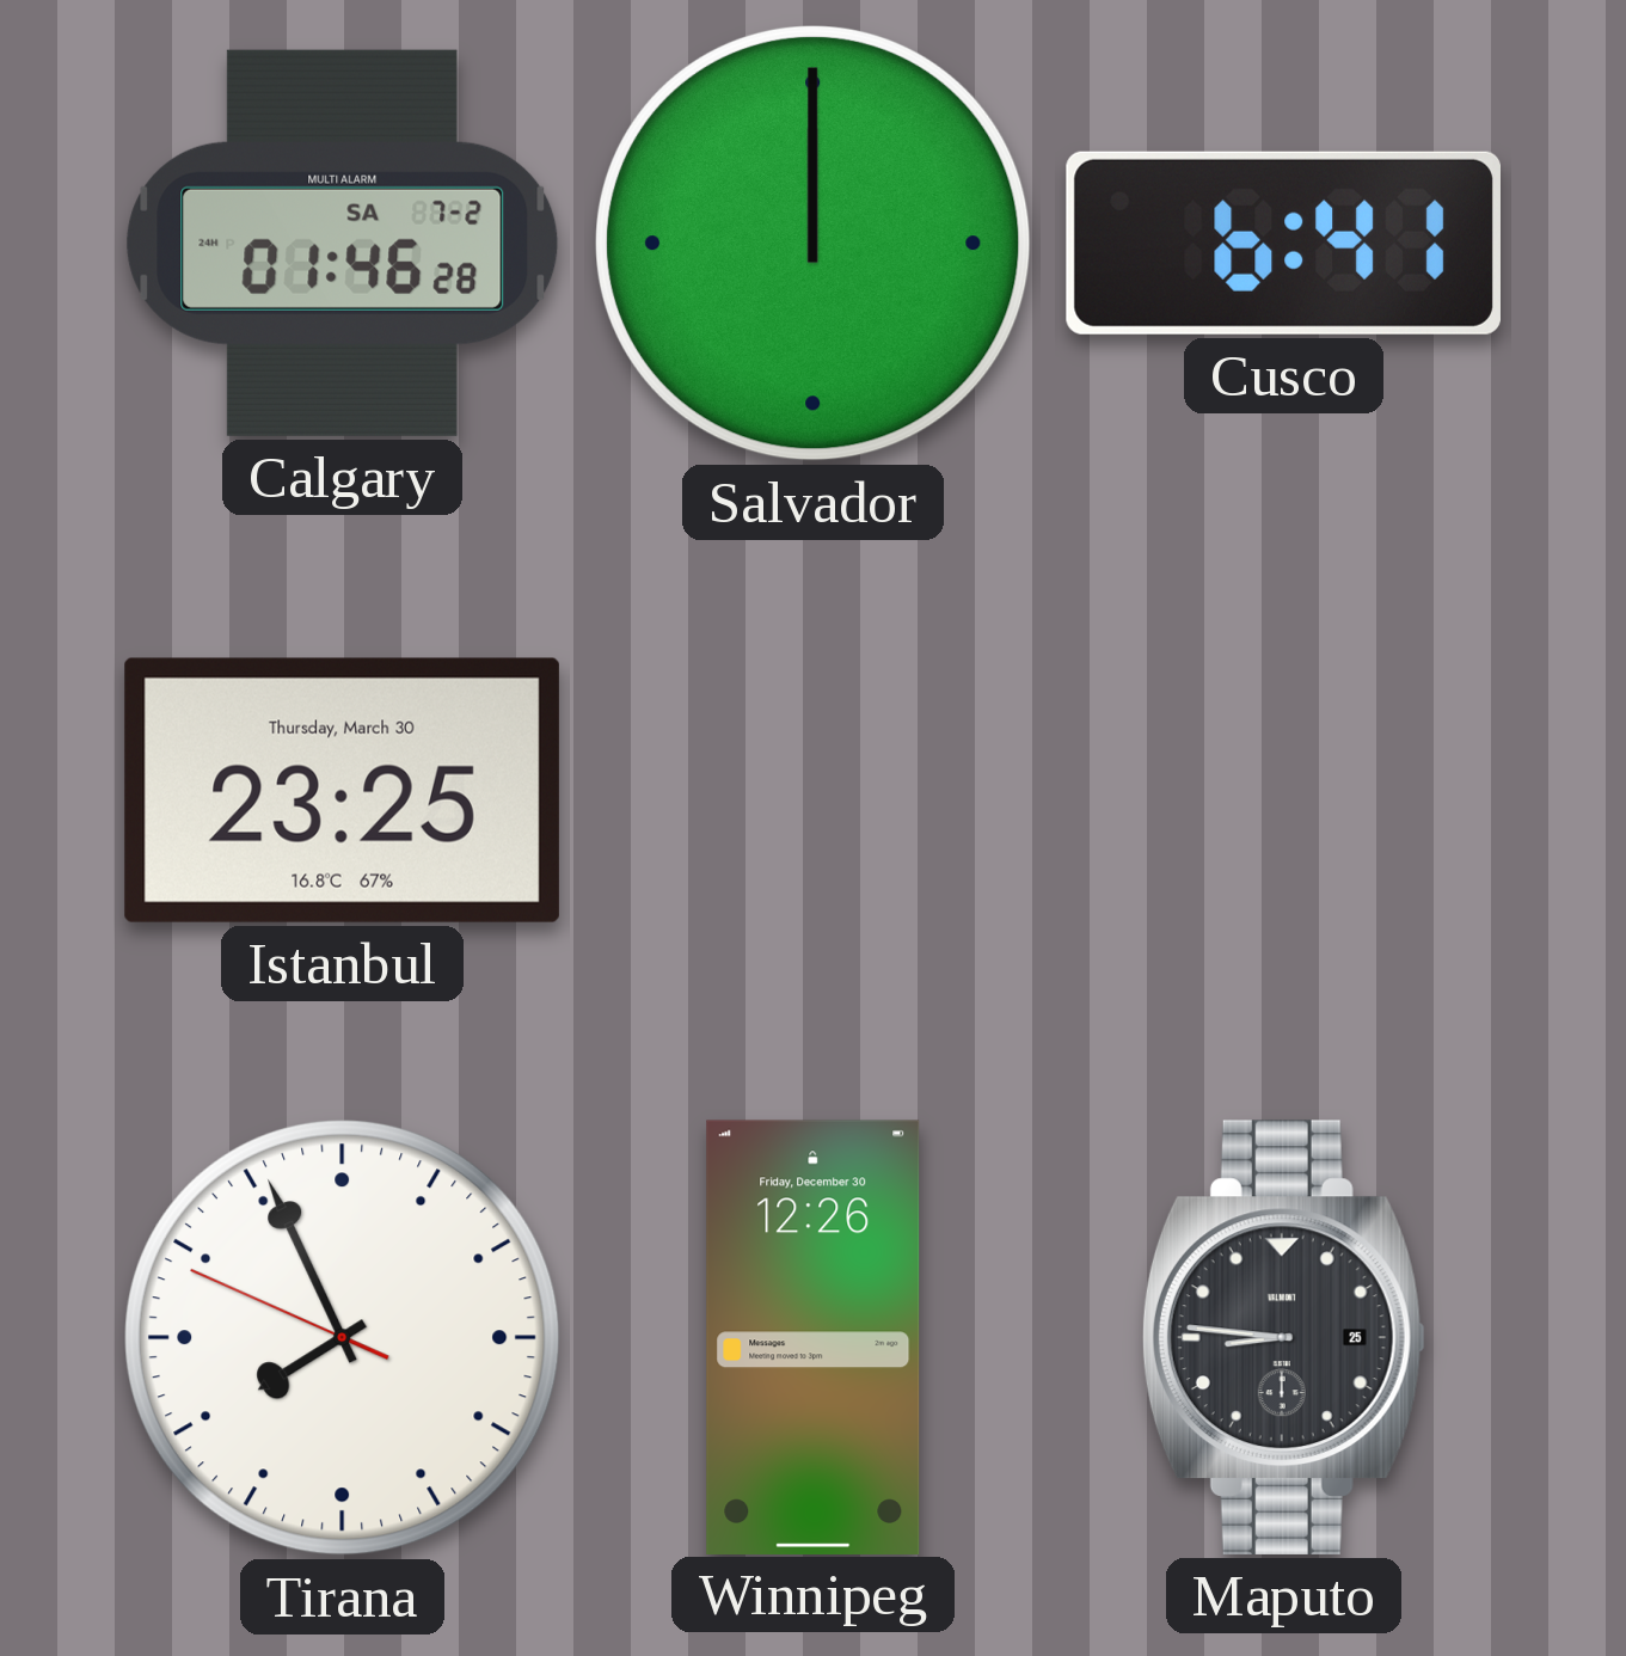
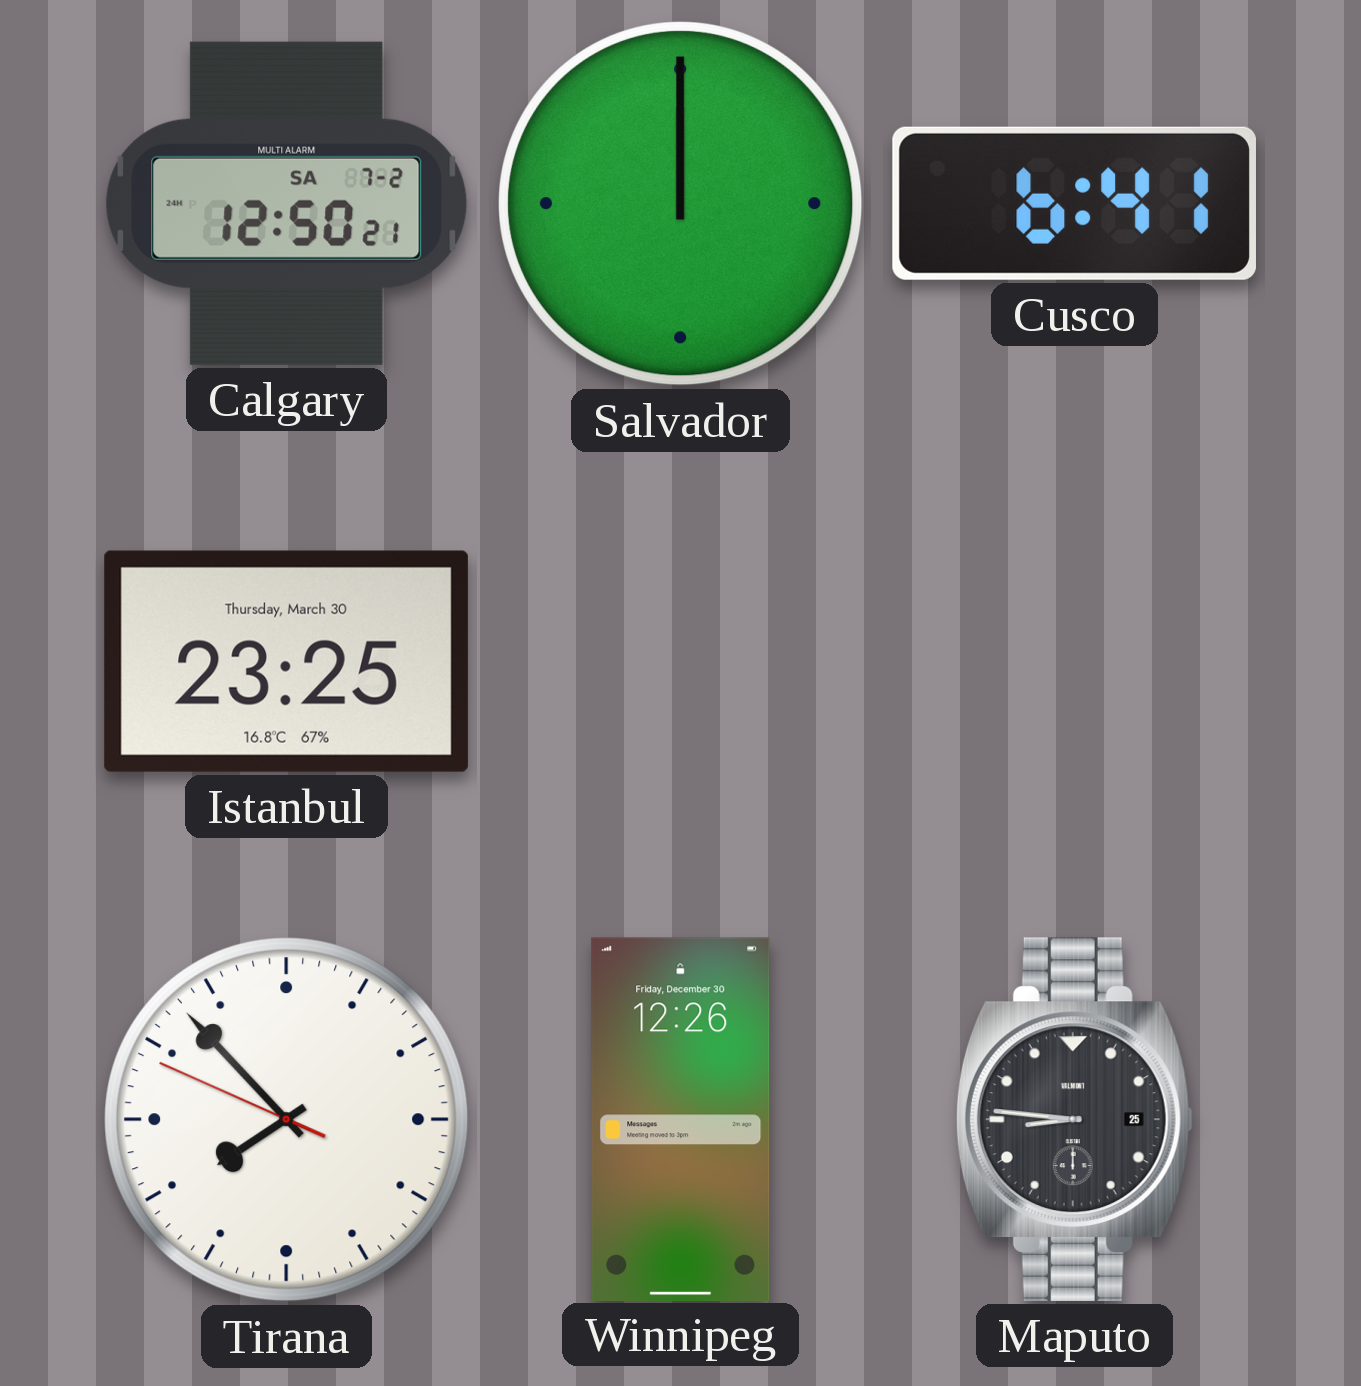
Calgary: 01:46 -> 12:50 (287, 203)
Tirana: 7:55 -> 7:52 (287, 1120)
